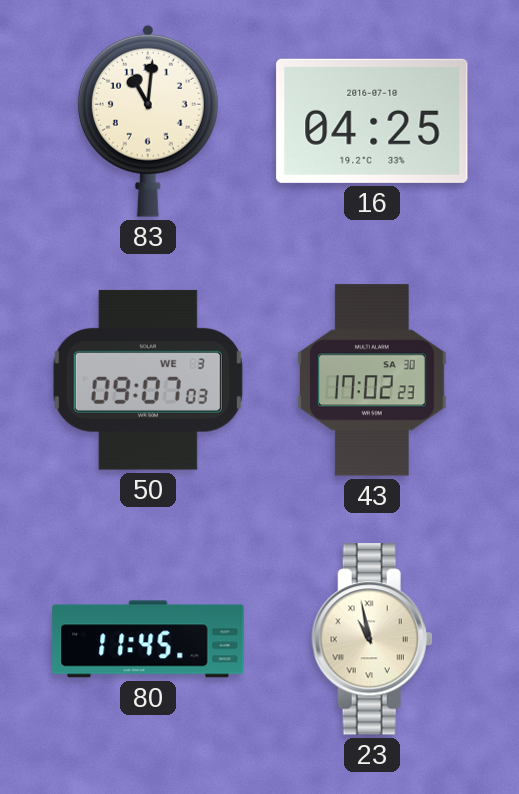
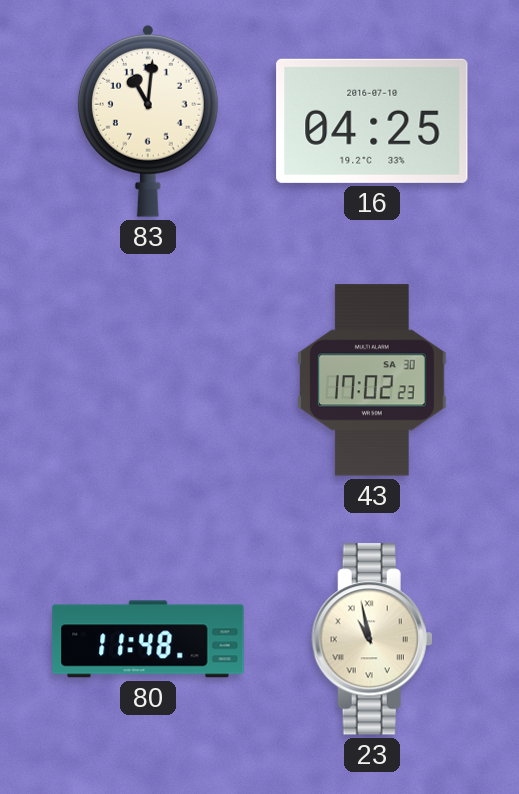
50: 09:07 -> none (148, 380)
80: 11:45 -> 11:48 (148, 639)
